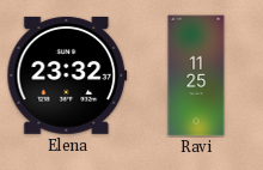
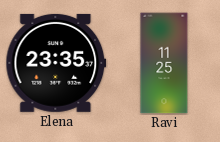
Elena: 23:32 -> 23:35 (56, 63)
